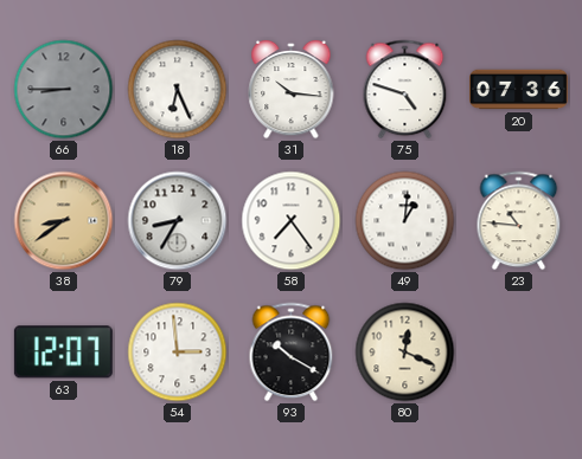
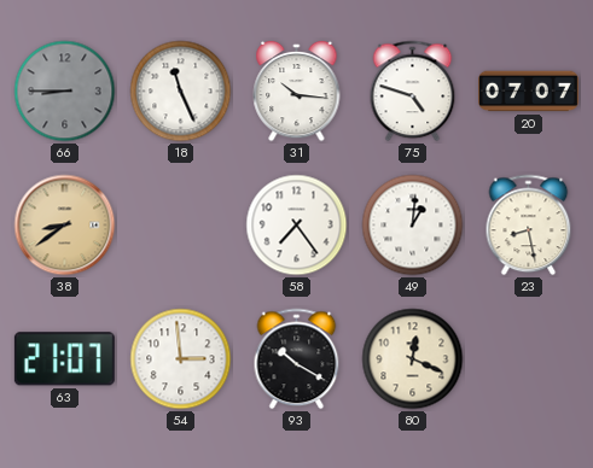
18: 6:26 -> 11:26 (181, 92)
20: 07:36 -> 07:07 (529, 92)
79: 8:35 -> none (178, 221)
23: 10:46 -> 8:28 (529, 226)
63: 12:07 -> 21:07 (64, 359)
